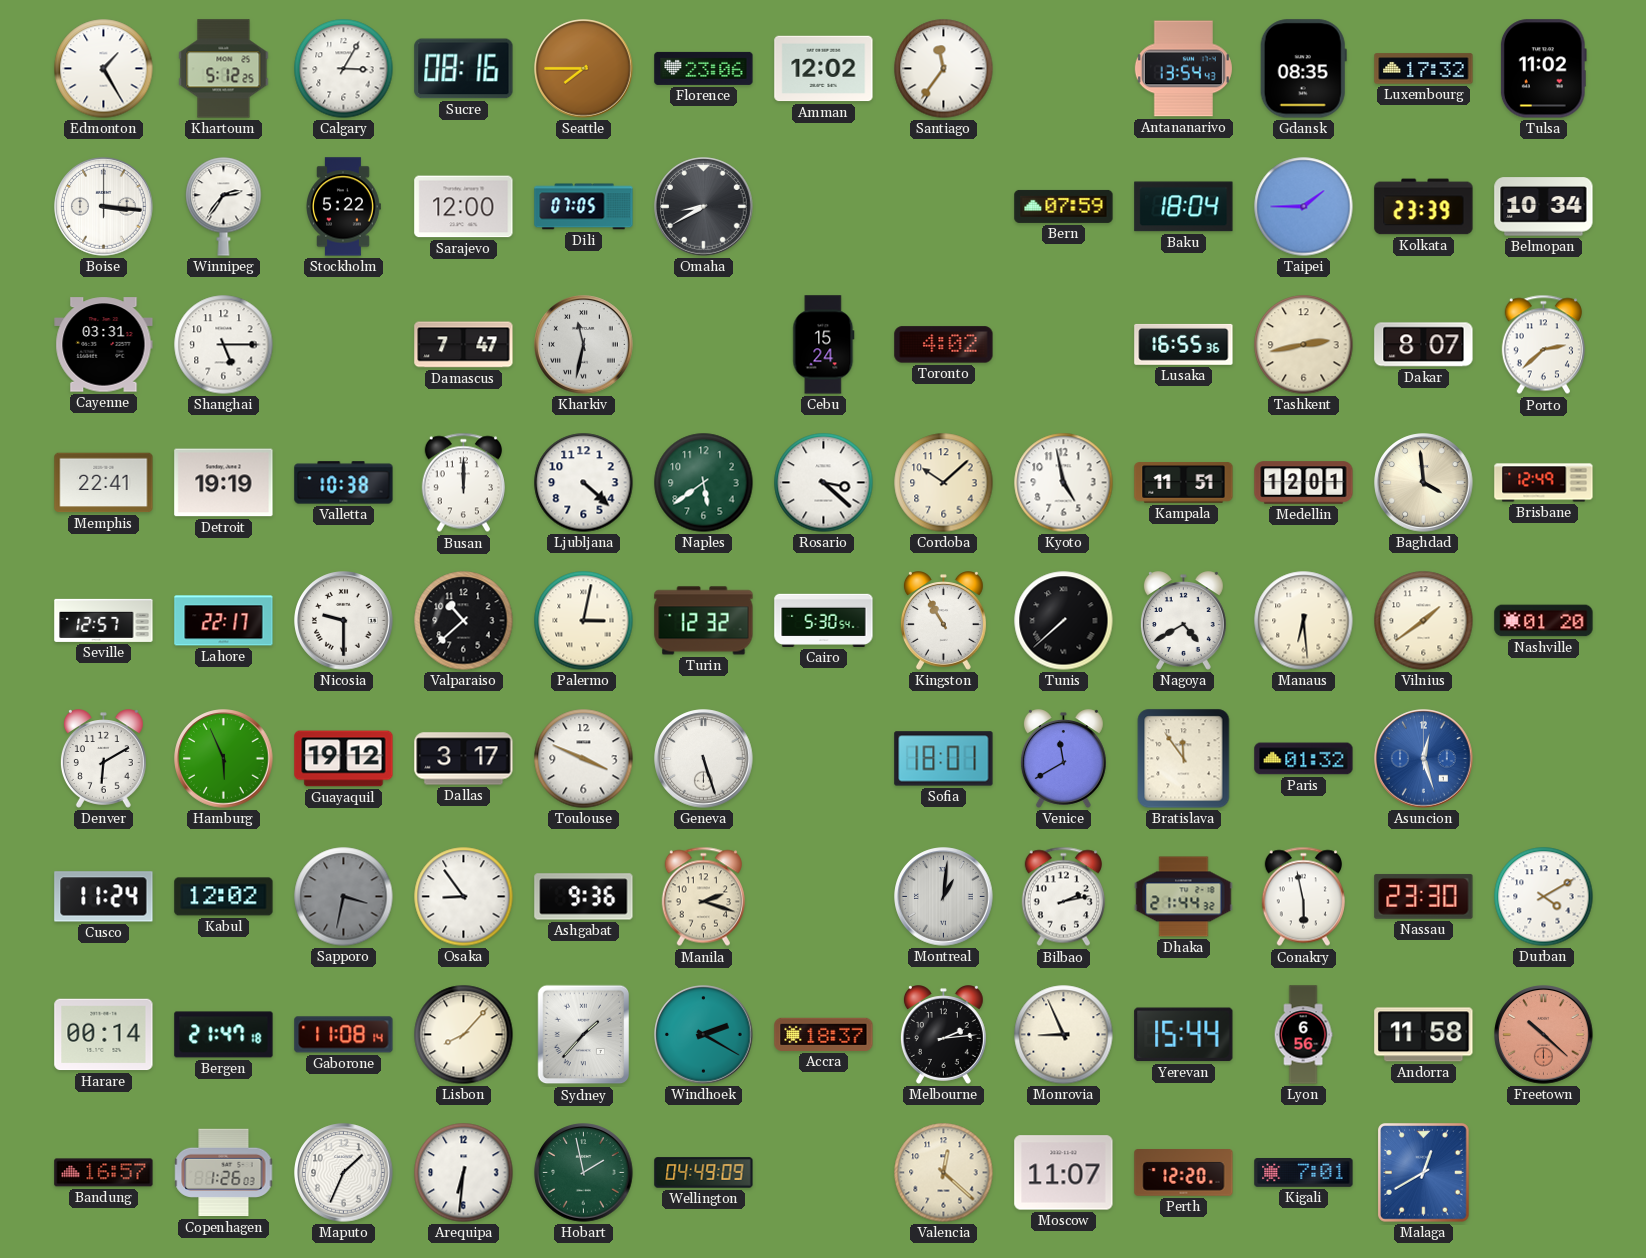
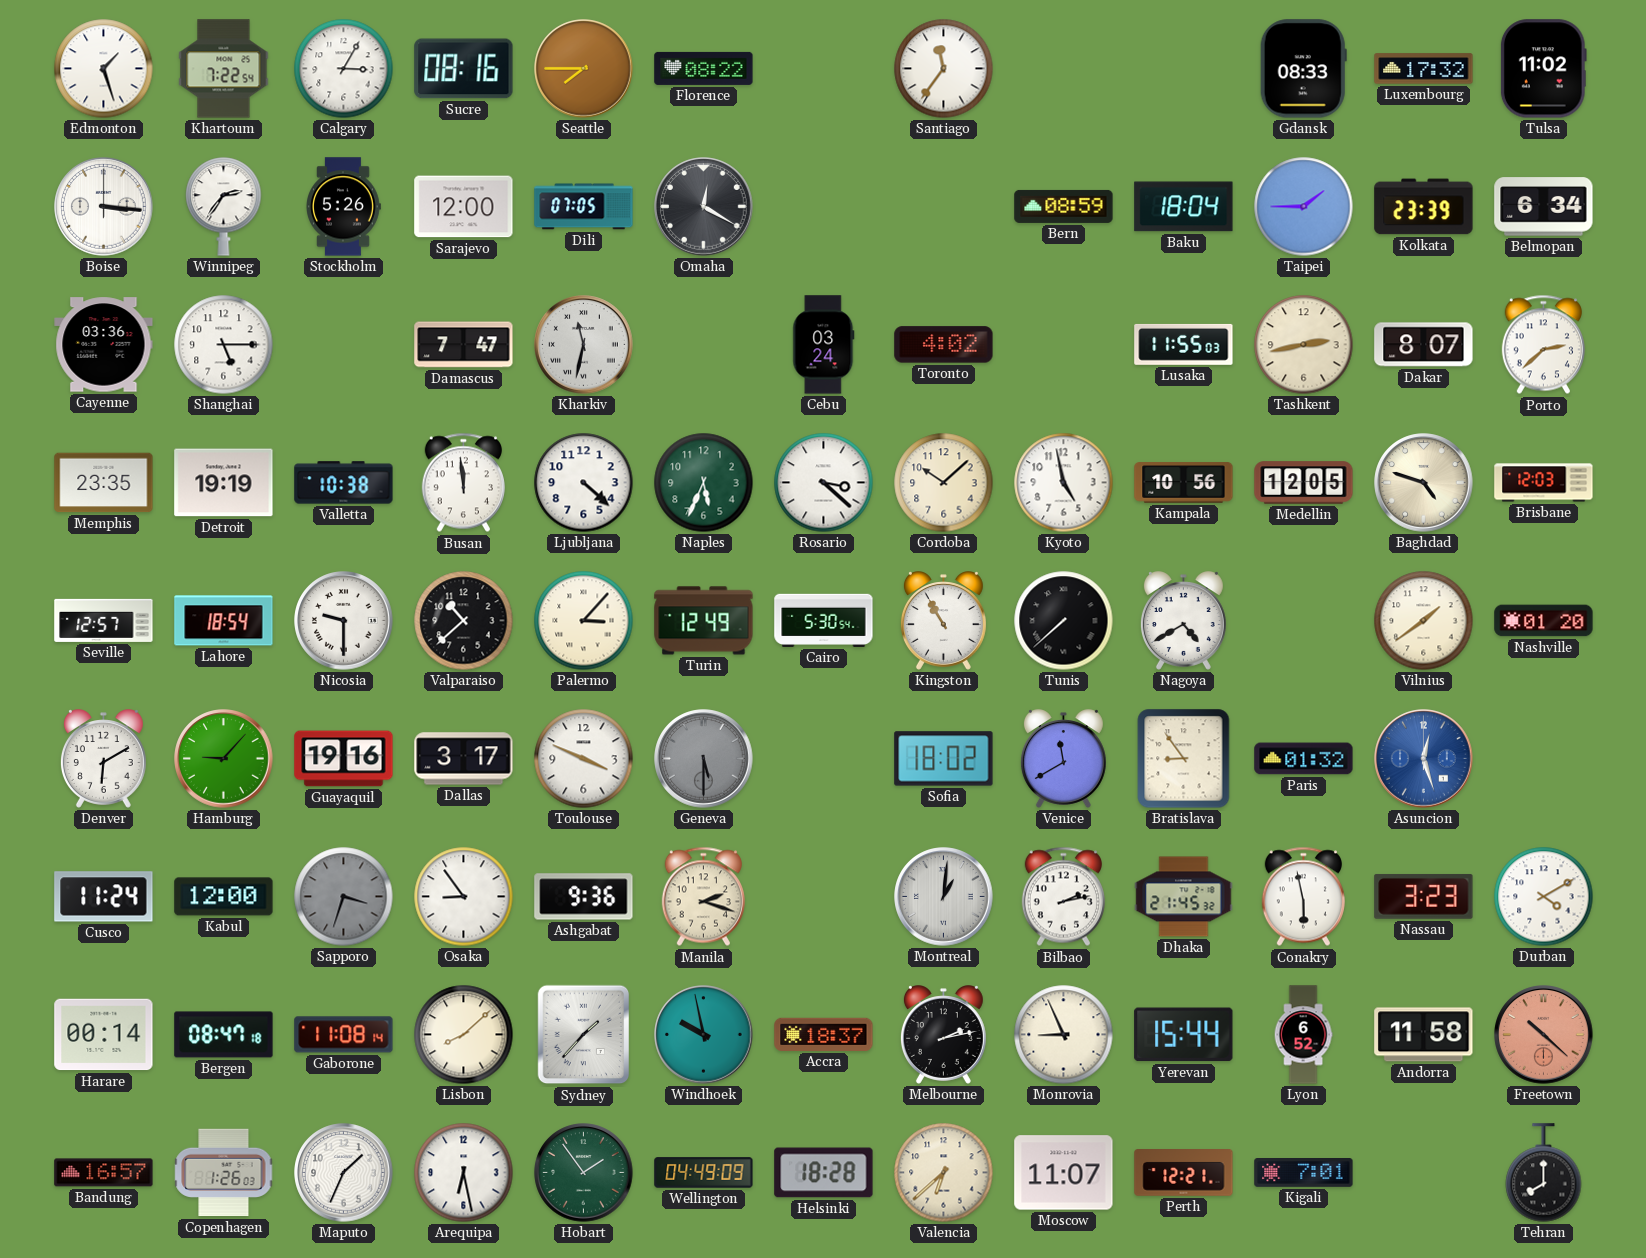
Edmonton: 1:25 -> 1:27 (104, 69)
Khartoum: 5:12 -> 7:22 (224, 69)
Florence: 23:06 -> 08:22 (704, 68)
Amman: 12:02 -> none (824, 69)
Antananarivo: 13:54 -> none (1183, 69)
Gdansk: 08:35 -> 08:33 (1303, 69)
Stockholm: 5:22 -> 5:26 (343, 207)
Omaha: 8:40 -> 12:20 (704, 207)
Bern: 07:59 -> 08:59 (1064, 206)
Belmopan: 10:34 -> 6:34 (1544, 207)
Cayenne: 03:31 -> 03:36 (104, 345)
Cebu: 15:24 -> 03:24 (824, 345)
Lusaka: 16:55 -> 11:55 (1184, 344)
Memphis: 22:41 -> 23:35 (104, 483)
Busan: 12:00 -> 11:59 (463, 483)
Naples: 5:39 -> 5:34 (704, 483)
Kampala: 11:51 -> 10:56 (1184, 483)
Medellin: 12:01 -> 12:05 (1304, 483)
Baghdad: 3:59 -> 4:48 (1424, 483)
Brisbane: 12:49 -> 12:03 (1544, 483)
Lahore: 22:17 -> 18:54 (224, 621)
Palermo: 3:02 -> 3:07 (584, 621)
Turin: 12:32 -> 12:49 (704, 621)
Manaus: 6:29 -> none (1304, 621)
Hamburg: 5:56 -> 9:07 (224, 759)
Guayaquil: 19:12 -> 19:16 (344, 759)
Geneva: 5:27 -> 5:30 (704, 759)
Geneva dial: white -> grey (704, 759)
Sofia: 18:01 -> 18:02 (944, 759)
Bratislava: 11:54 -> 8:54 (1184, 759)
Kabul: 12:02 -> 12:00 (224, 897)
Sapporo: 3:32 -> 3:33 (344, 897)
Dhaka: 21:44 -> 21:45 (1184, 897)
Nassau: 23:30 -> 3:23 (1424, 897)
Bergen: 21:47 -> 08:47 (224, 1035)
Lisbon: 8:07 -> 8:08 (464, 1035)
Windhoek: 2:20 -> 9:58 (704, 1035)
Melbourne: 2:14 -> 2:13 (943, 1035)
Lyon: 6:56 -> 6:52 (1303, 1035)
Arequipa: 6:31 -> 6:28 (464, 1173)
Hobart: 1:58 -> 1:54 (584, 1173)
Helsinki: none -> 18:28 (824, 1173)
Valencia: 12:22 -> 6:38 (944, 1173)
Perth: 12:20 -> 12:21 (1184, 1173)
Malaga: 12:40 -> none (1424, 1173)
Tehran: none -> 8:00 (1544, 1173)
